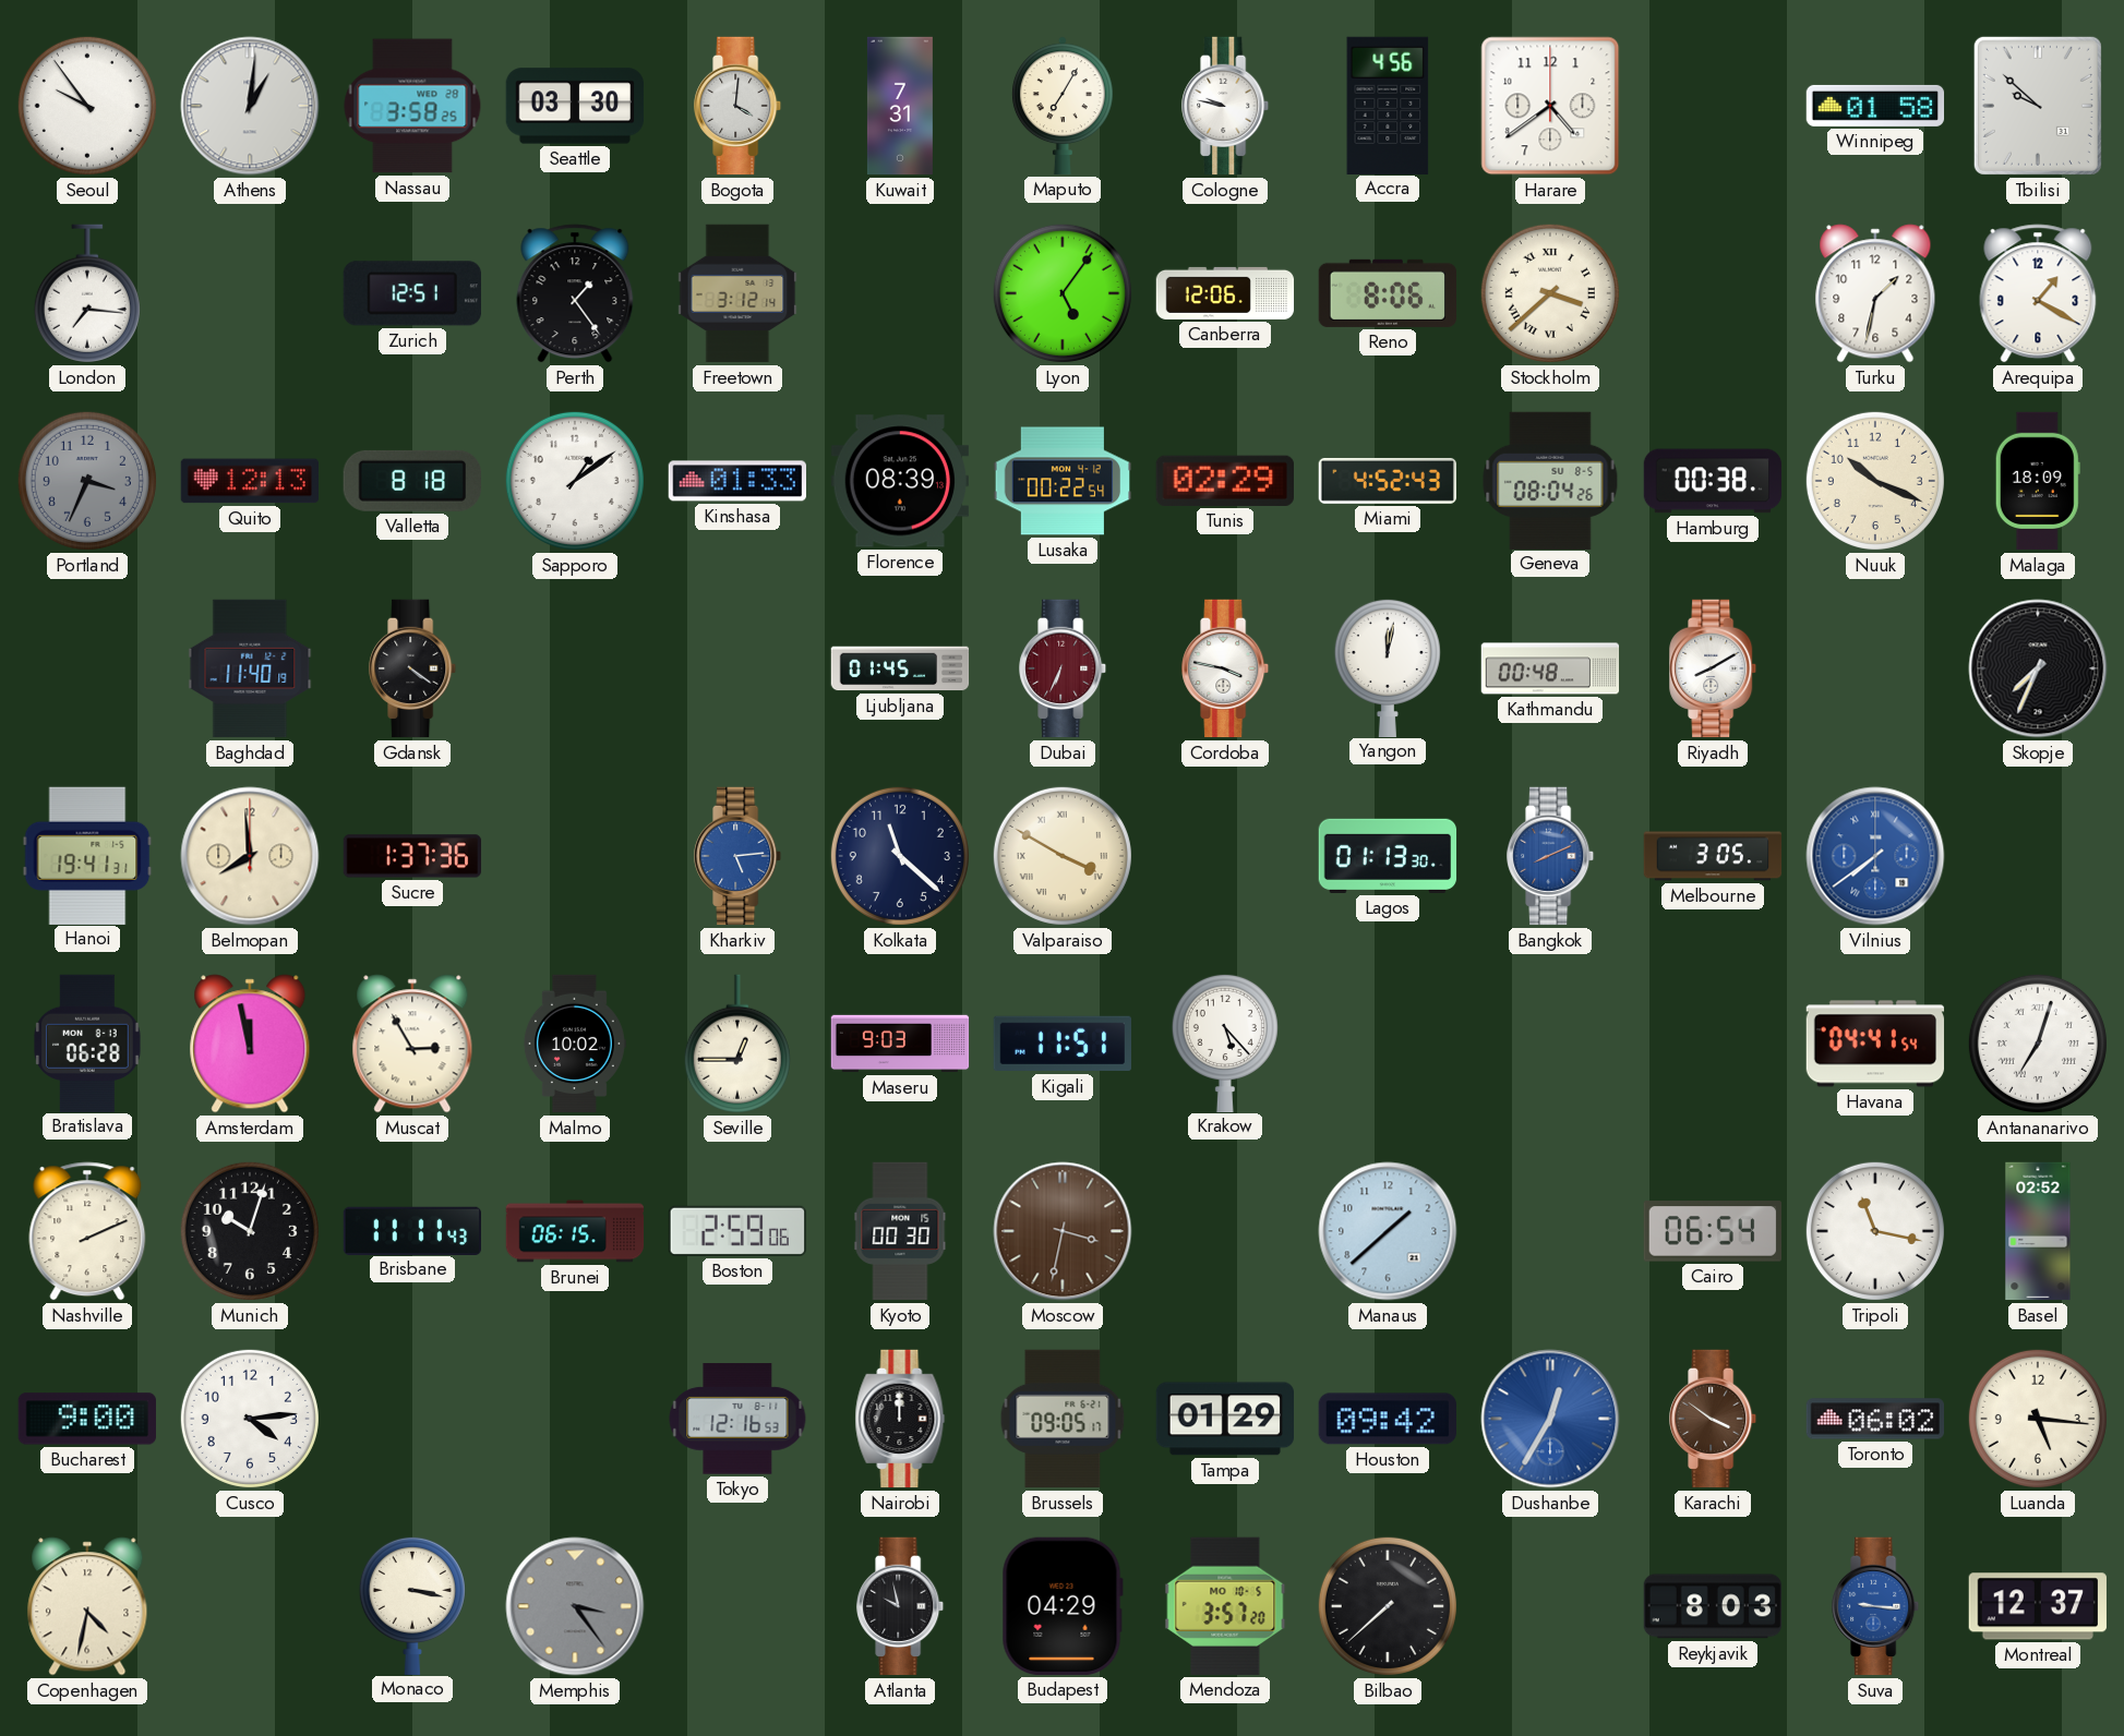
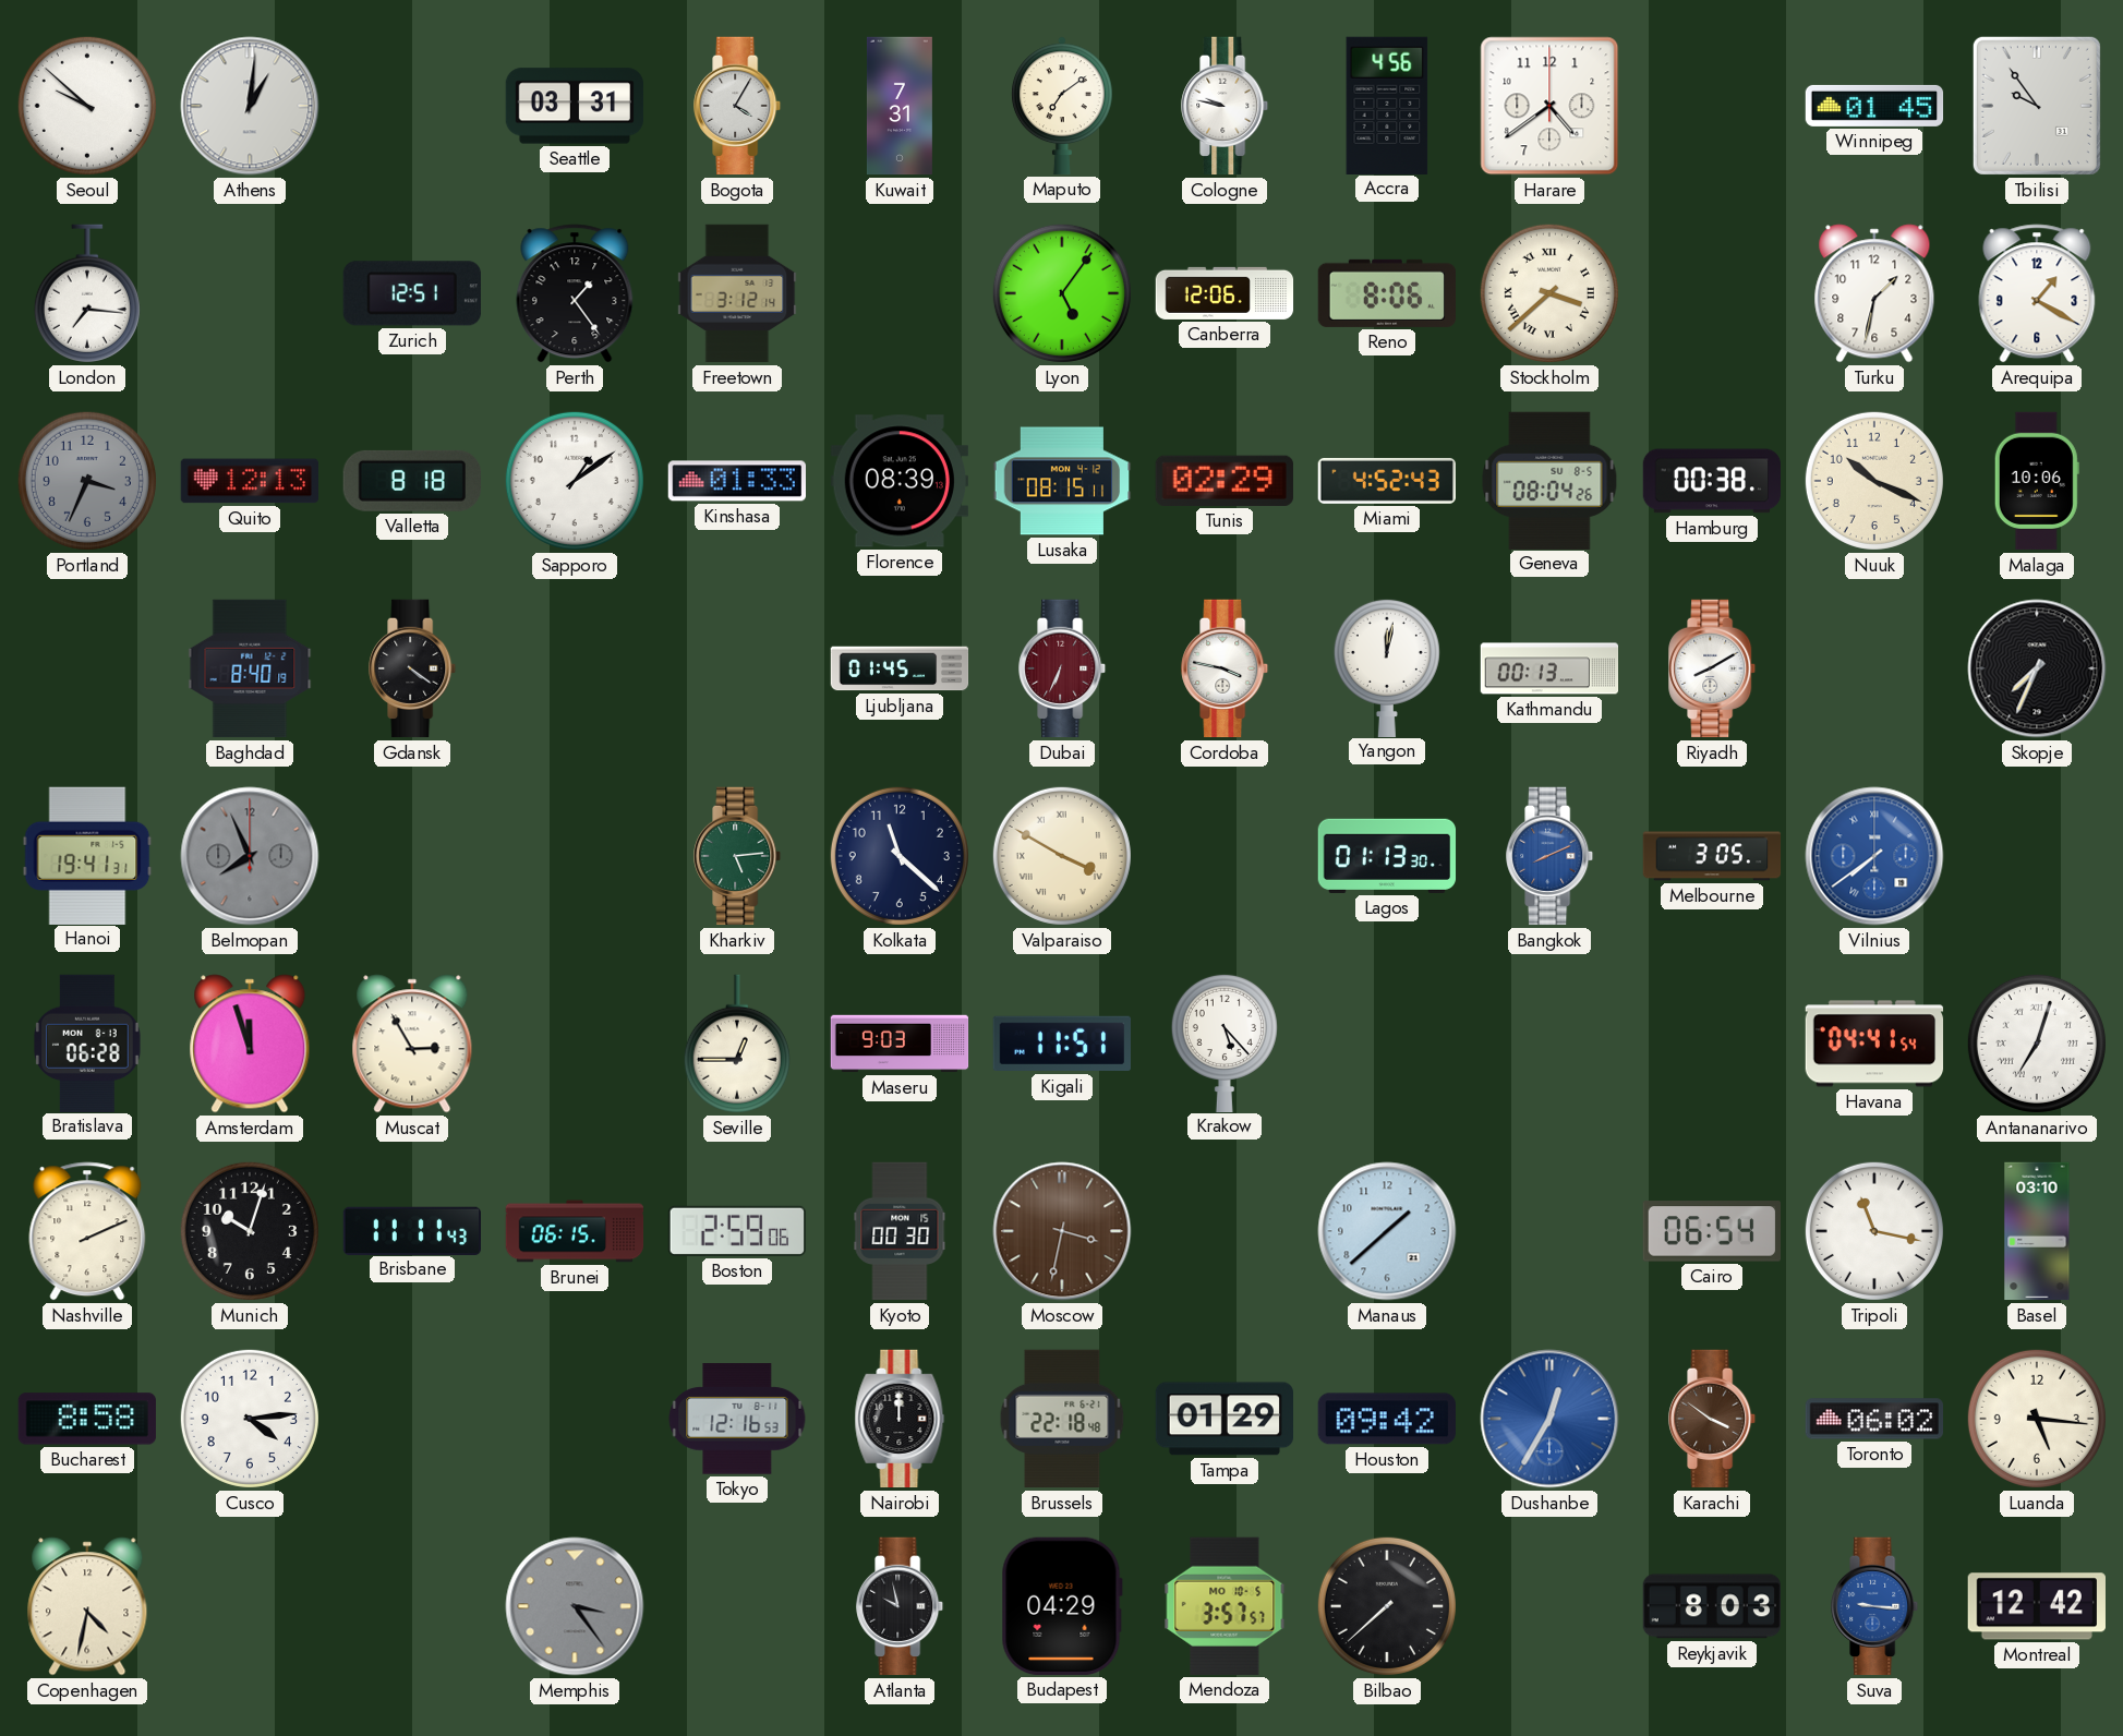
Seoul: 9:54 -> 9:52 (87, 106)
Nassau: 3:58 -> none (412, 106)
Seattle: 03:30 -> 03:31 (575, 106)
Bogota: 4:01 -> 4:05 (738, 106)
Maputo: 7:05 -> 7:09 (1062, 106)
Winnipeg: 01:58 -> 01:45 (1874, 106)
Tbilisi: 9:52 -> 9:54 (2037, 106)
Lusaka: 00:22 -> 08:15 (1062, 481)
Malaga: 18:09 -> 10:06 (2037, 481)
Baghdad: 11:40 -> 8:40 (250, 668)
Kathmandu: 00:48 -> 00:13 (1549, 668)
Belmopan: 7:59 -> 7:56 (250, 856)
Belmopan dial: cream -> grey (250, 856)
Sucre: 1:37 -> none (412, 856)
Kharkiv dial: blue -> green (738, 856)
Amsterdam: 11:58 -> 11:57 (250, 1044)
Malmo: 10:02 -> none (574, 1044)
Basel: 02:52 -> 03:10 (2037, 1231)
Bucharest: 9:00 -> 8:58 (87, 1419)
Brussels: 09:05 -> 22:18 (1062, 1419)
Monaco: 3:17 -> none (412, 1605)
Mendoza: 3:57:20 -> 3:57:57 (1225, 1606)
Montreal: 12:37 -> 12:42 (2037, 1606)
